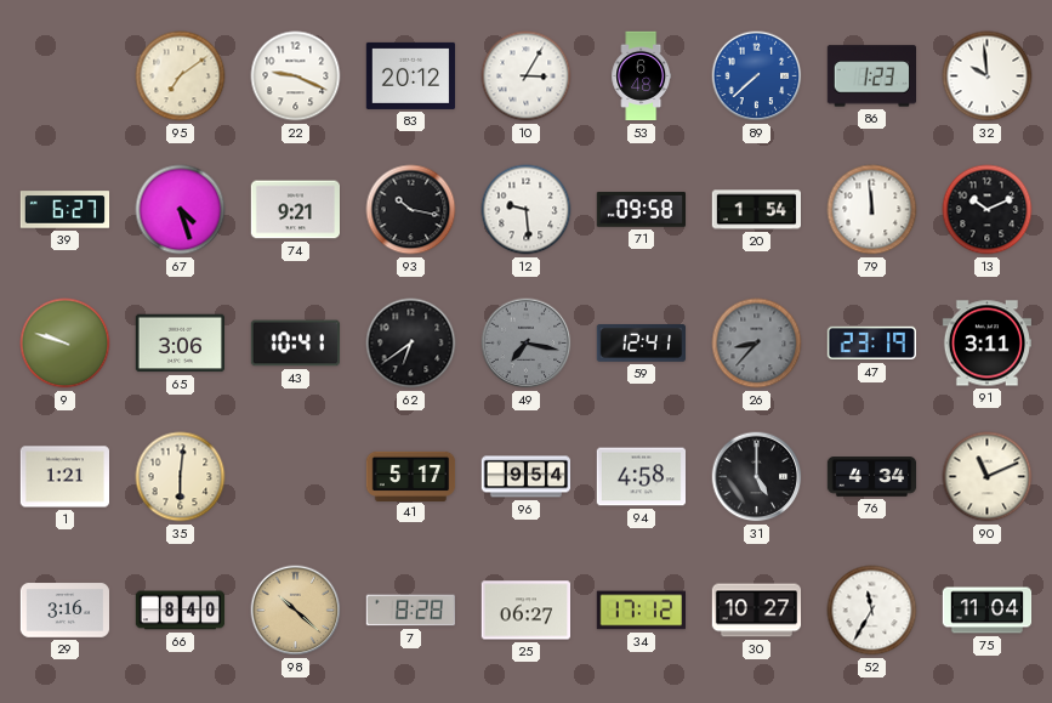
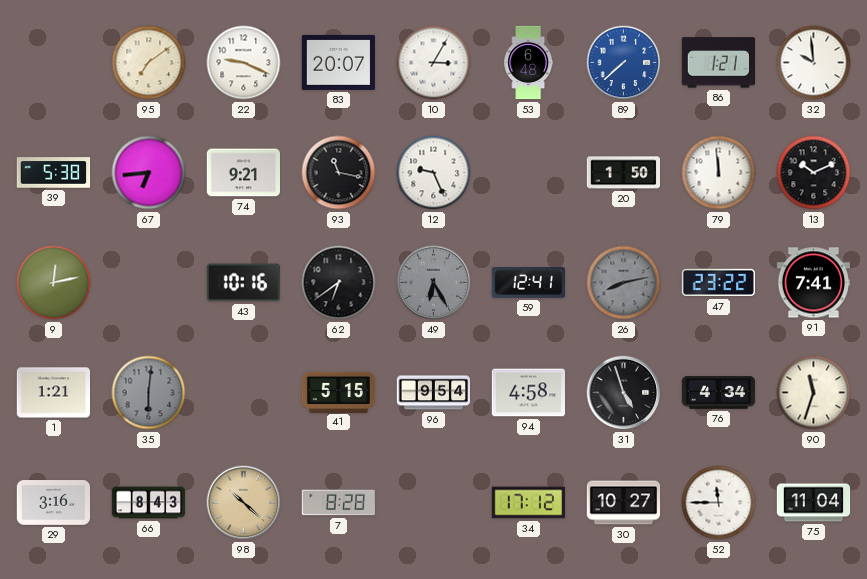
83: 20:12 -> 20:07 (338, 62)
86: 1:23 -> 1:21 (718, 63)
39: 6:27 -> 5:38 (54, 173)
67: 4:27 -> 6:44 (149, 173)
93: 10:17 -> 11:17 (339, 173)
12: 9:29 -> 9:26 (434, 173)
71: 09:58 -> none (641, 210)
20: 1:54 -> 1:50 (623, 173)
9: 9:48 -> 12:13 (54, 283)
65: 3:06 -> none (180, 344)
43: 10:41 -> 10:16 (243, 283)
49: 7:17 -> 6:25 (434, 283)
26: 8:37 -> 8:13 (624, 283)
47: 23:19 -> 23:22 (718, 283)
91: 3:11 -> 7:41 (813, 283)
35 dial: cream -> grey (149, 393)
41: 5:17 -> 5:15 (339, 392)
31: 5:00 -> 4:57 (624, 393)
90: 11:11 -> 11:33 (814, 393)
66: 8:40 -> 8:43 (149, 503)
25: 06:27 -> none (525, 611)
52: 11:35 -> 11:45 (719, 503)
